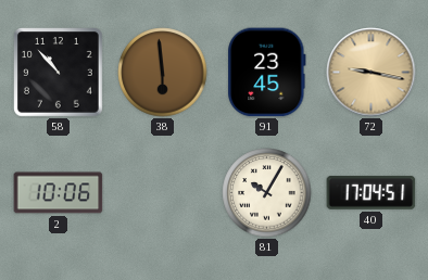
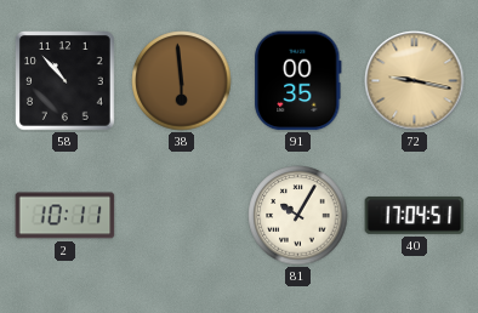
91: 23:45 -> 00:35 (298, 81)
2: 10:06 -> 10:11 (66, 216)
